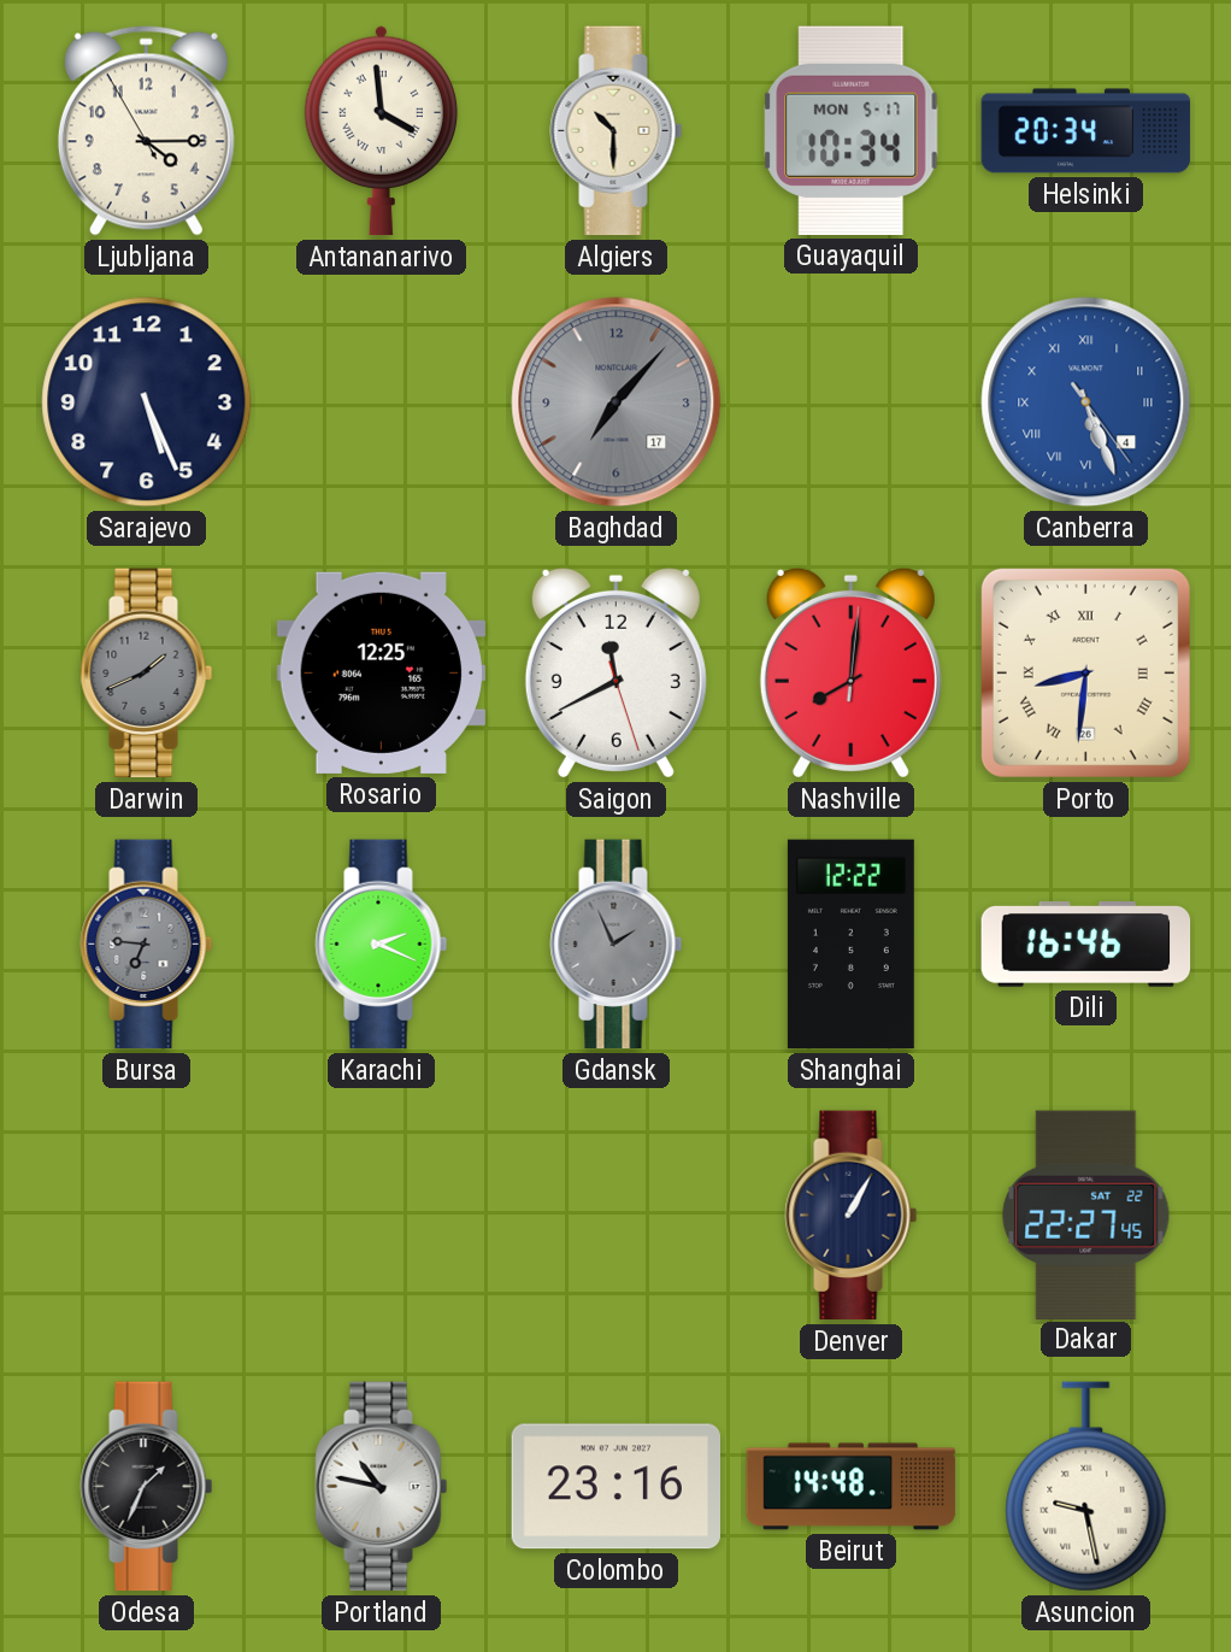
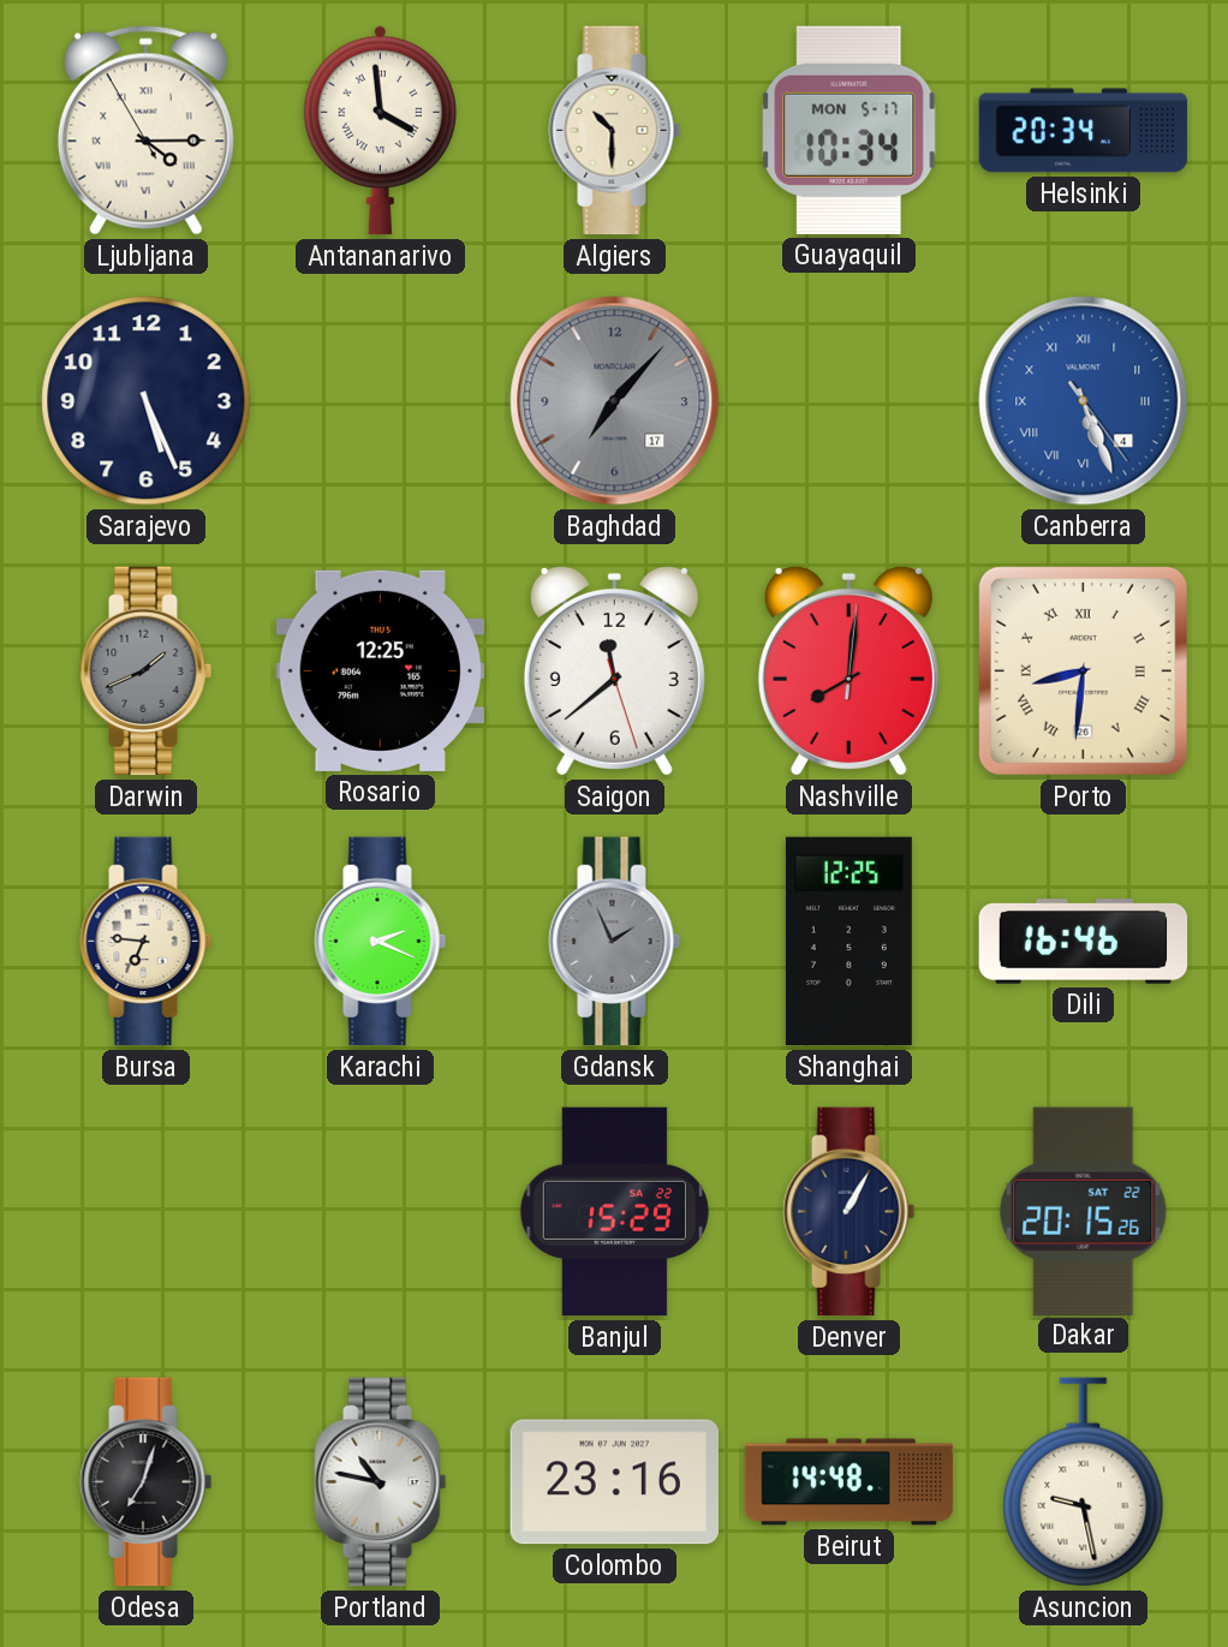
Ljubljana numerals: Arabic -> Roman (145, 131)
Saigon: 11:40 -> 11:38 (614, 670)
Bursa dial: grey -> cream (147, 942)
Shanghai: 12:22 -> 12:25 (848, 942)
Banjul: none -> 15:29 (614, 1212)
Dakar: 22:27 -> 20:15 (1084, 1211)
Odesa: 1:34 -> 7:03 (147, 1482)
